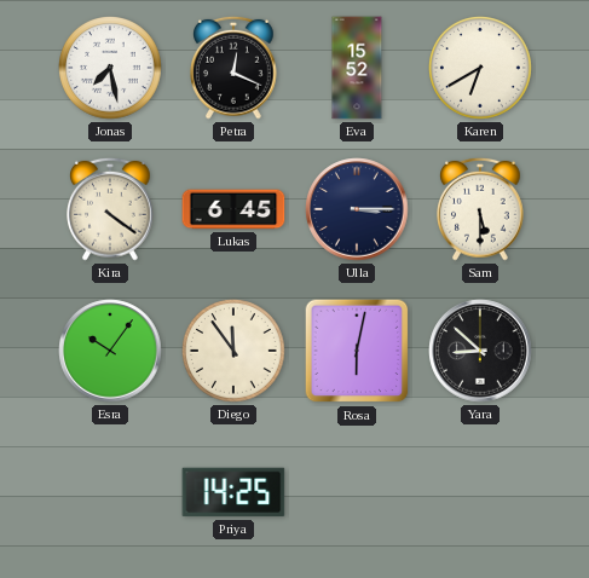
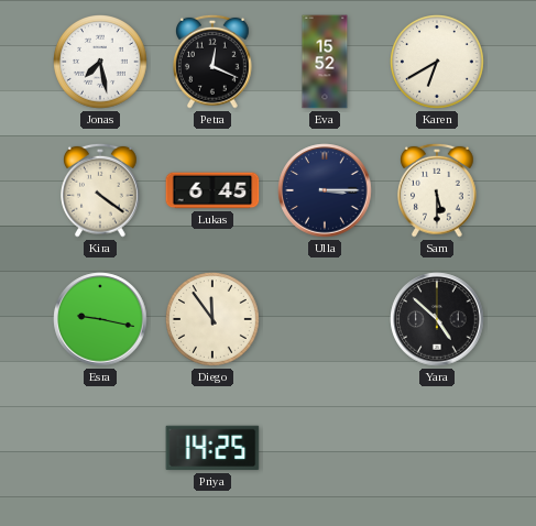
Esra: 10:06 -> 9:17 (100, 319)
Rosa: 6:02 -> none (357, 351)
Yara: 8:52 -> 4:52 (437, 319)
